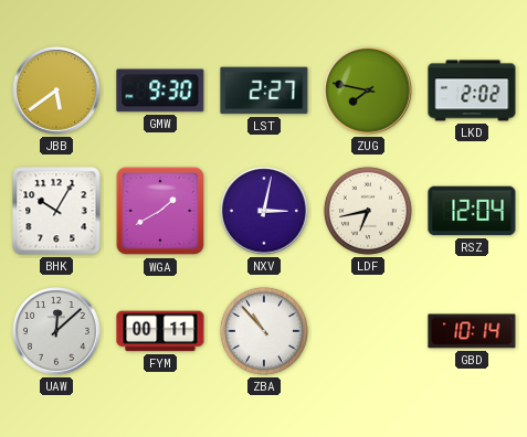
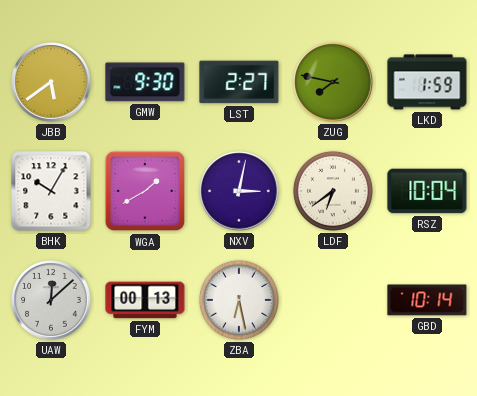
LKD: 2:02 -> 1:59 (427, 82)
LDF: 6:43 -> 6:39 (333, 191)
RSZ: 12:04 -> 10:04 (427, 191)
FYM: 00:11 -> 00:13 (145, 300)
ZBA: 10:53 -> 6:28 (239, 300)
